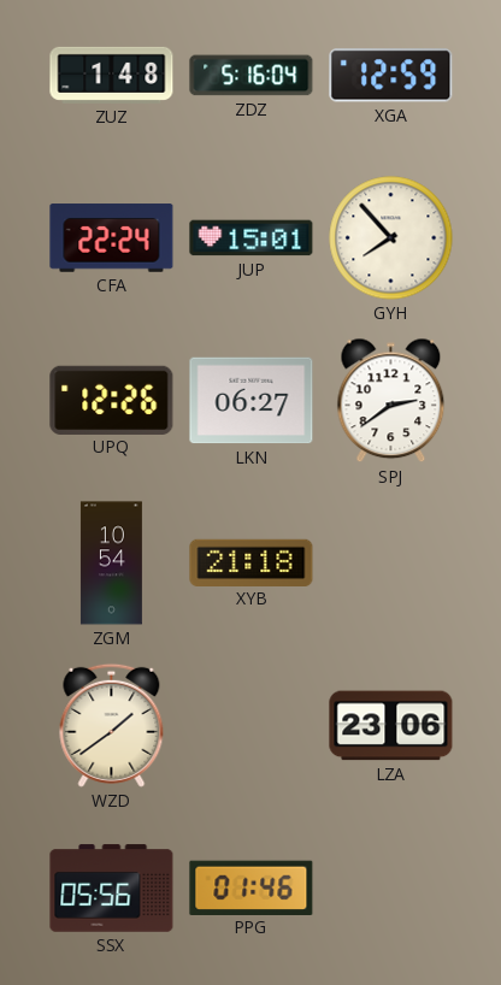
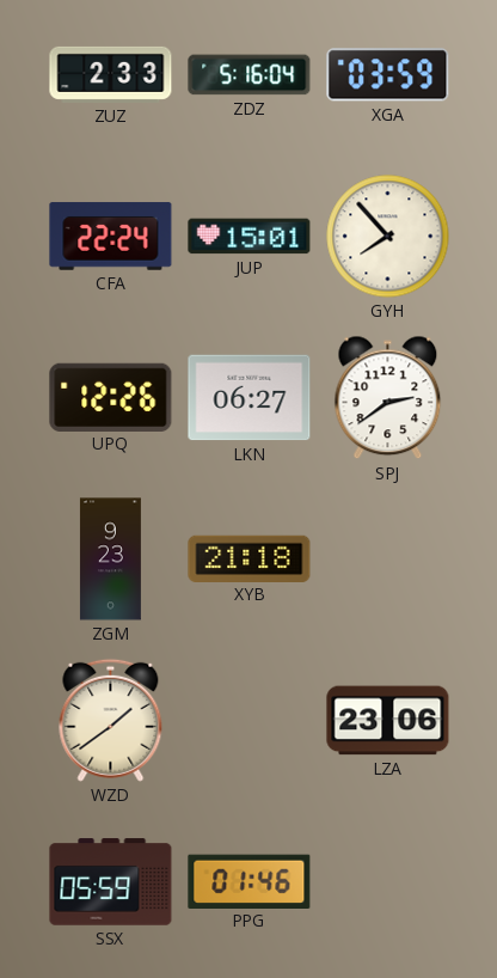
ZUZ: 1:48 -> 2:33 (111, 74)
XGA: 12:59 -> 03:59 (388, 75)
ZGM: 10:54 -> 9:23 (110, 560)
SSX: 05:56 -> 05:59 (111, 882)
